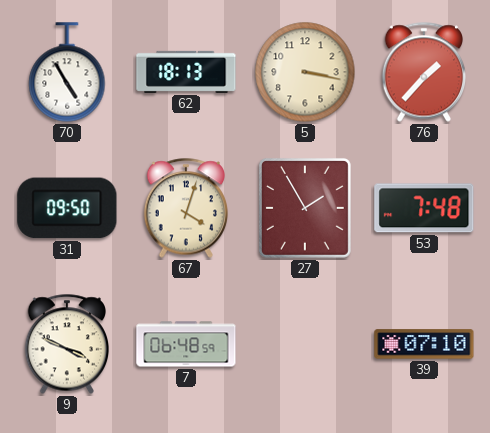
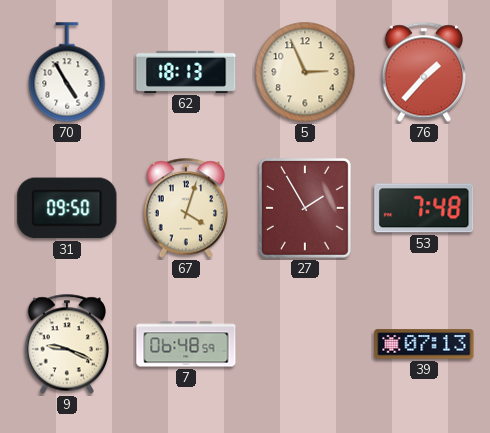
5: 3:17 -> 2:56 (305, 72)
9: 3:49 -> 9:19 (66, 344)
39: 07:10 -> 07:13 (424, 344)
